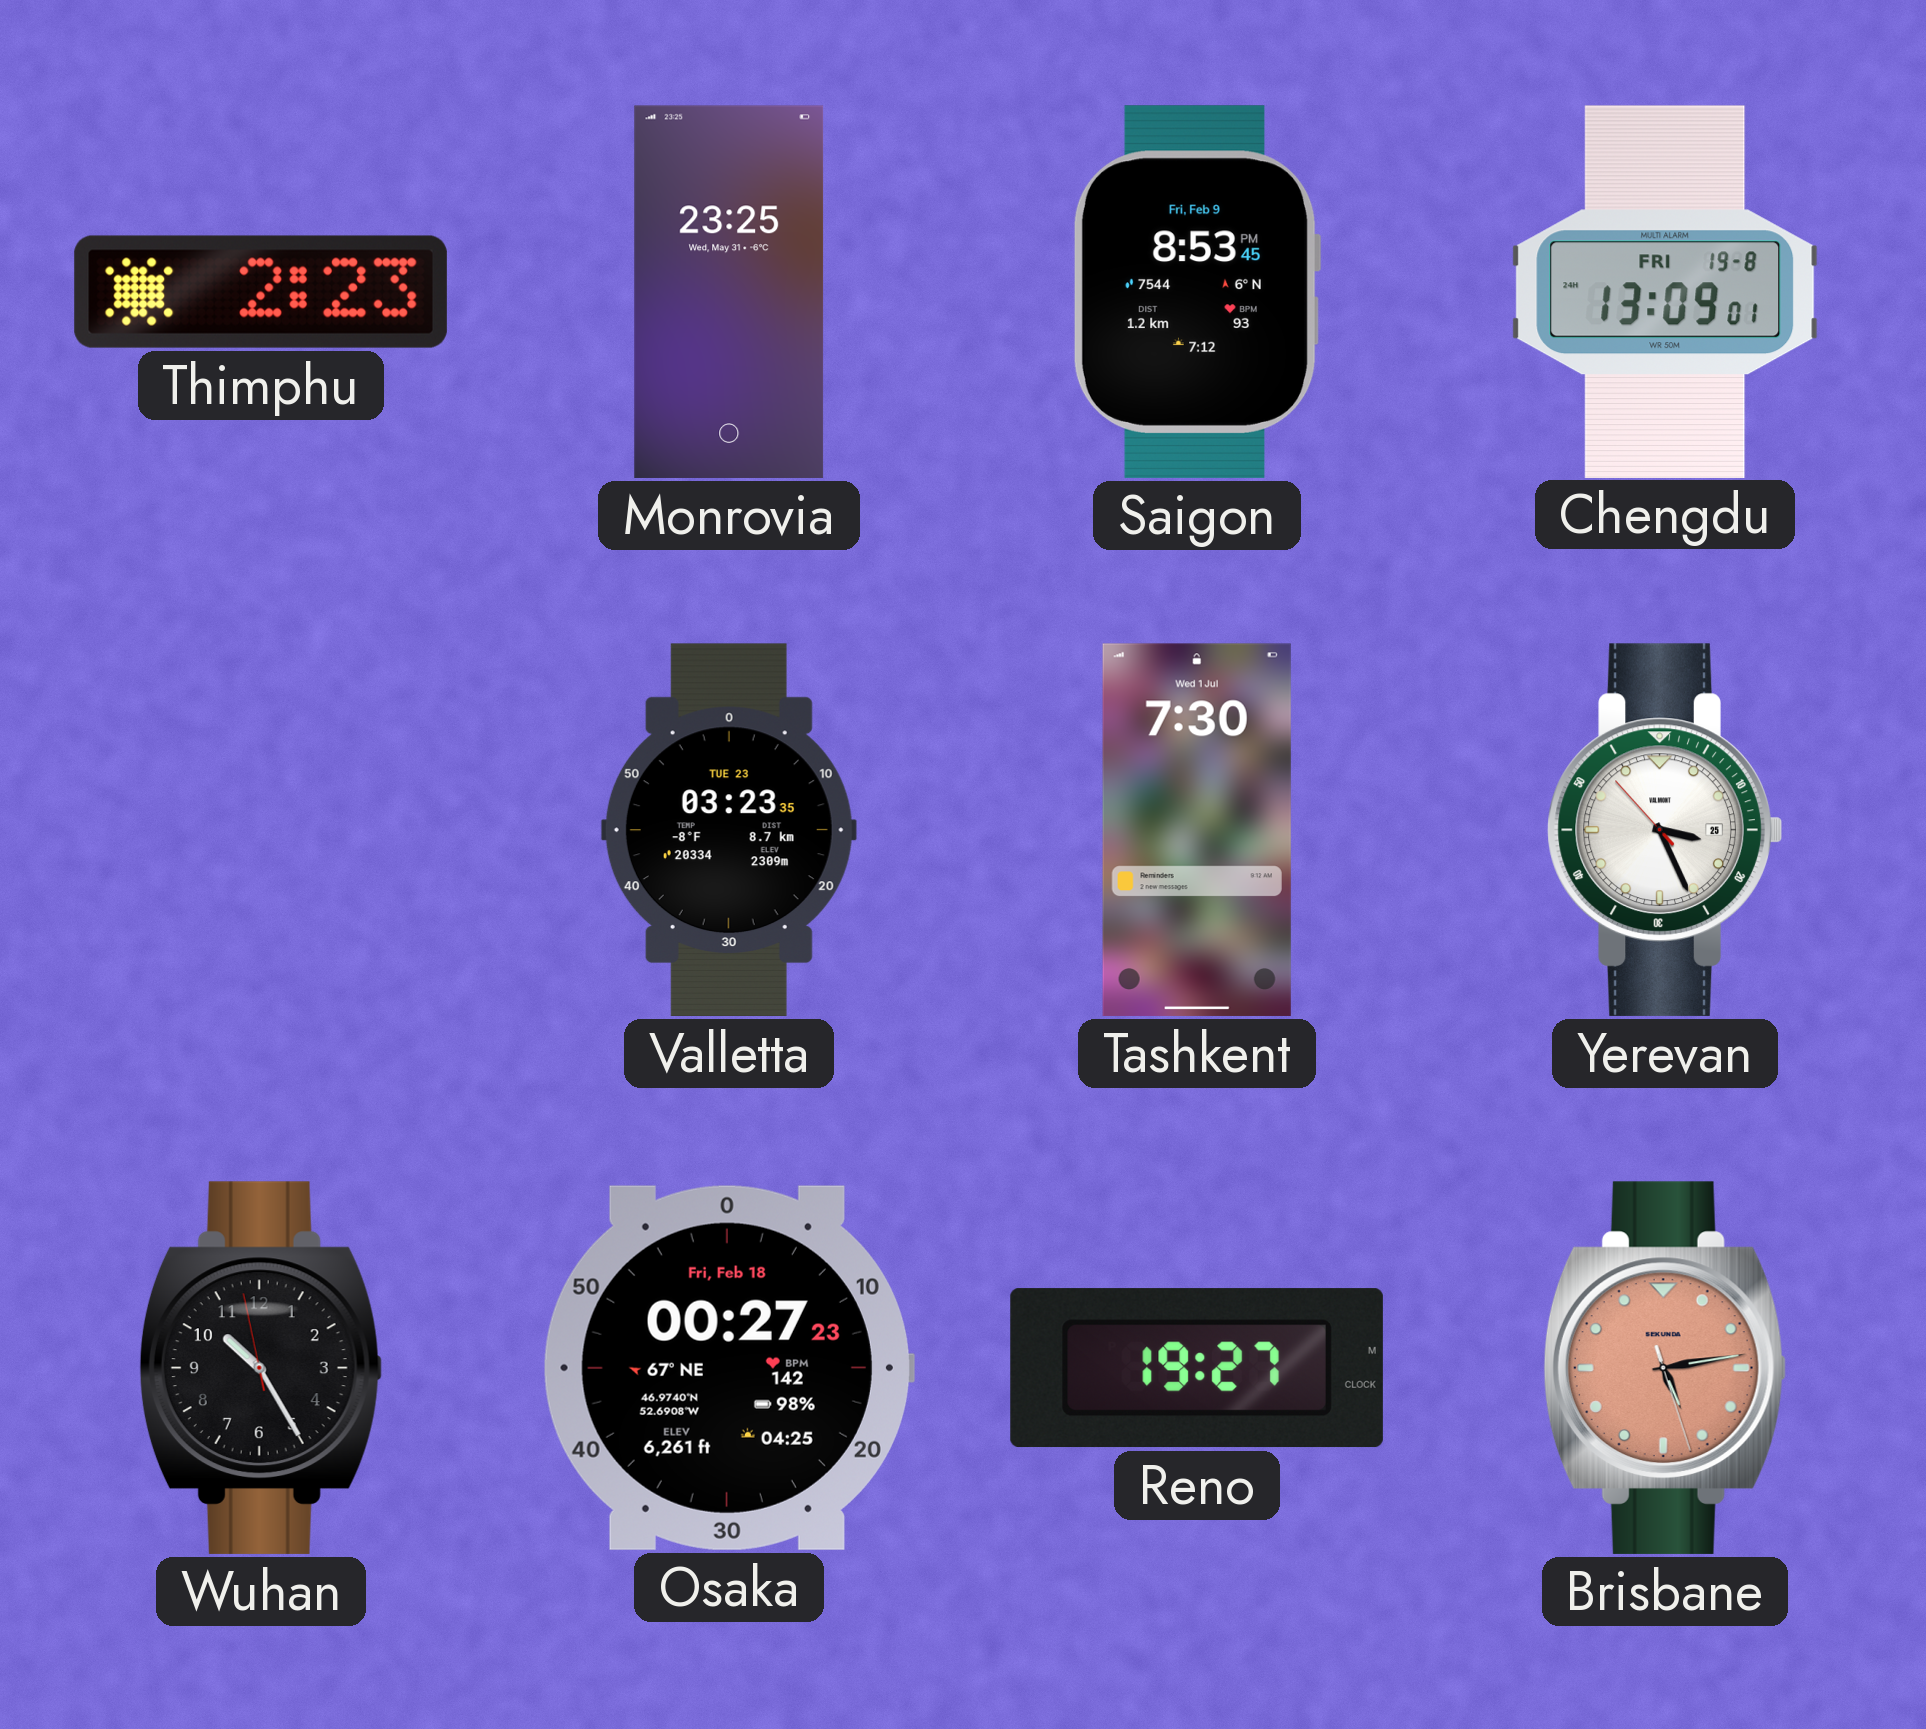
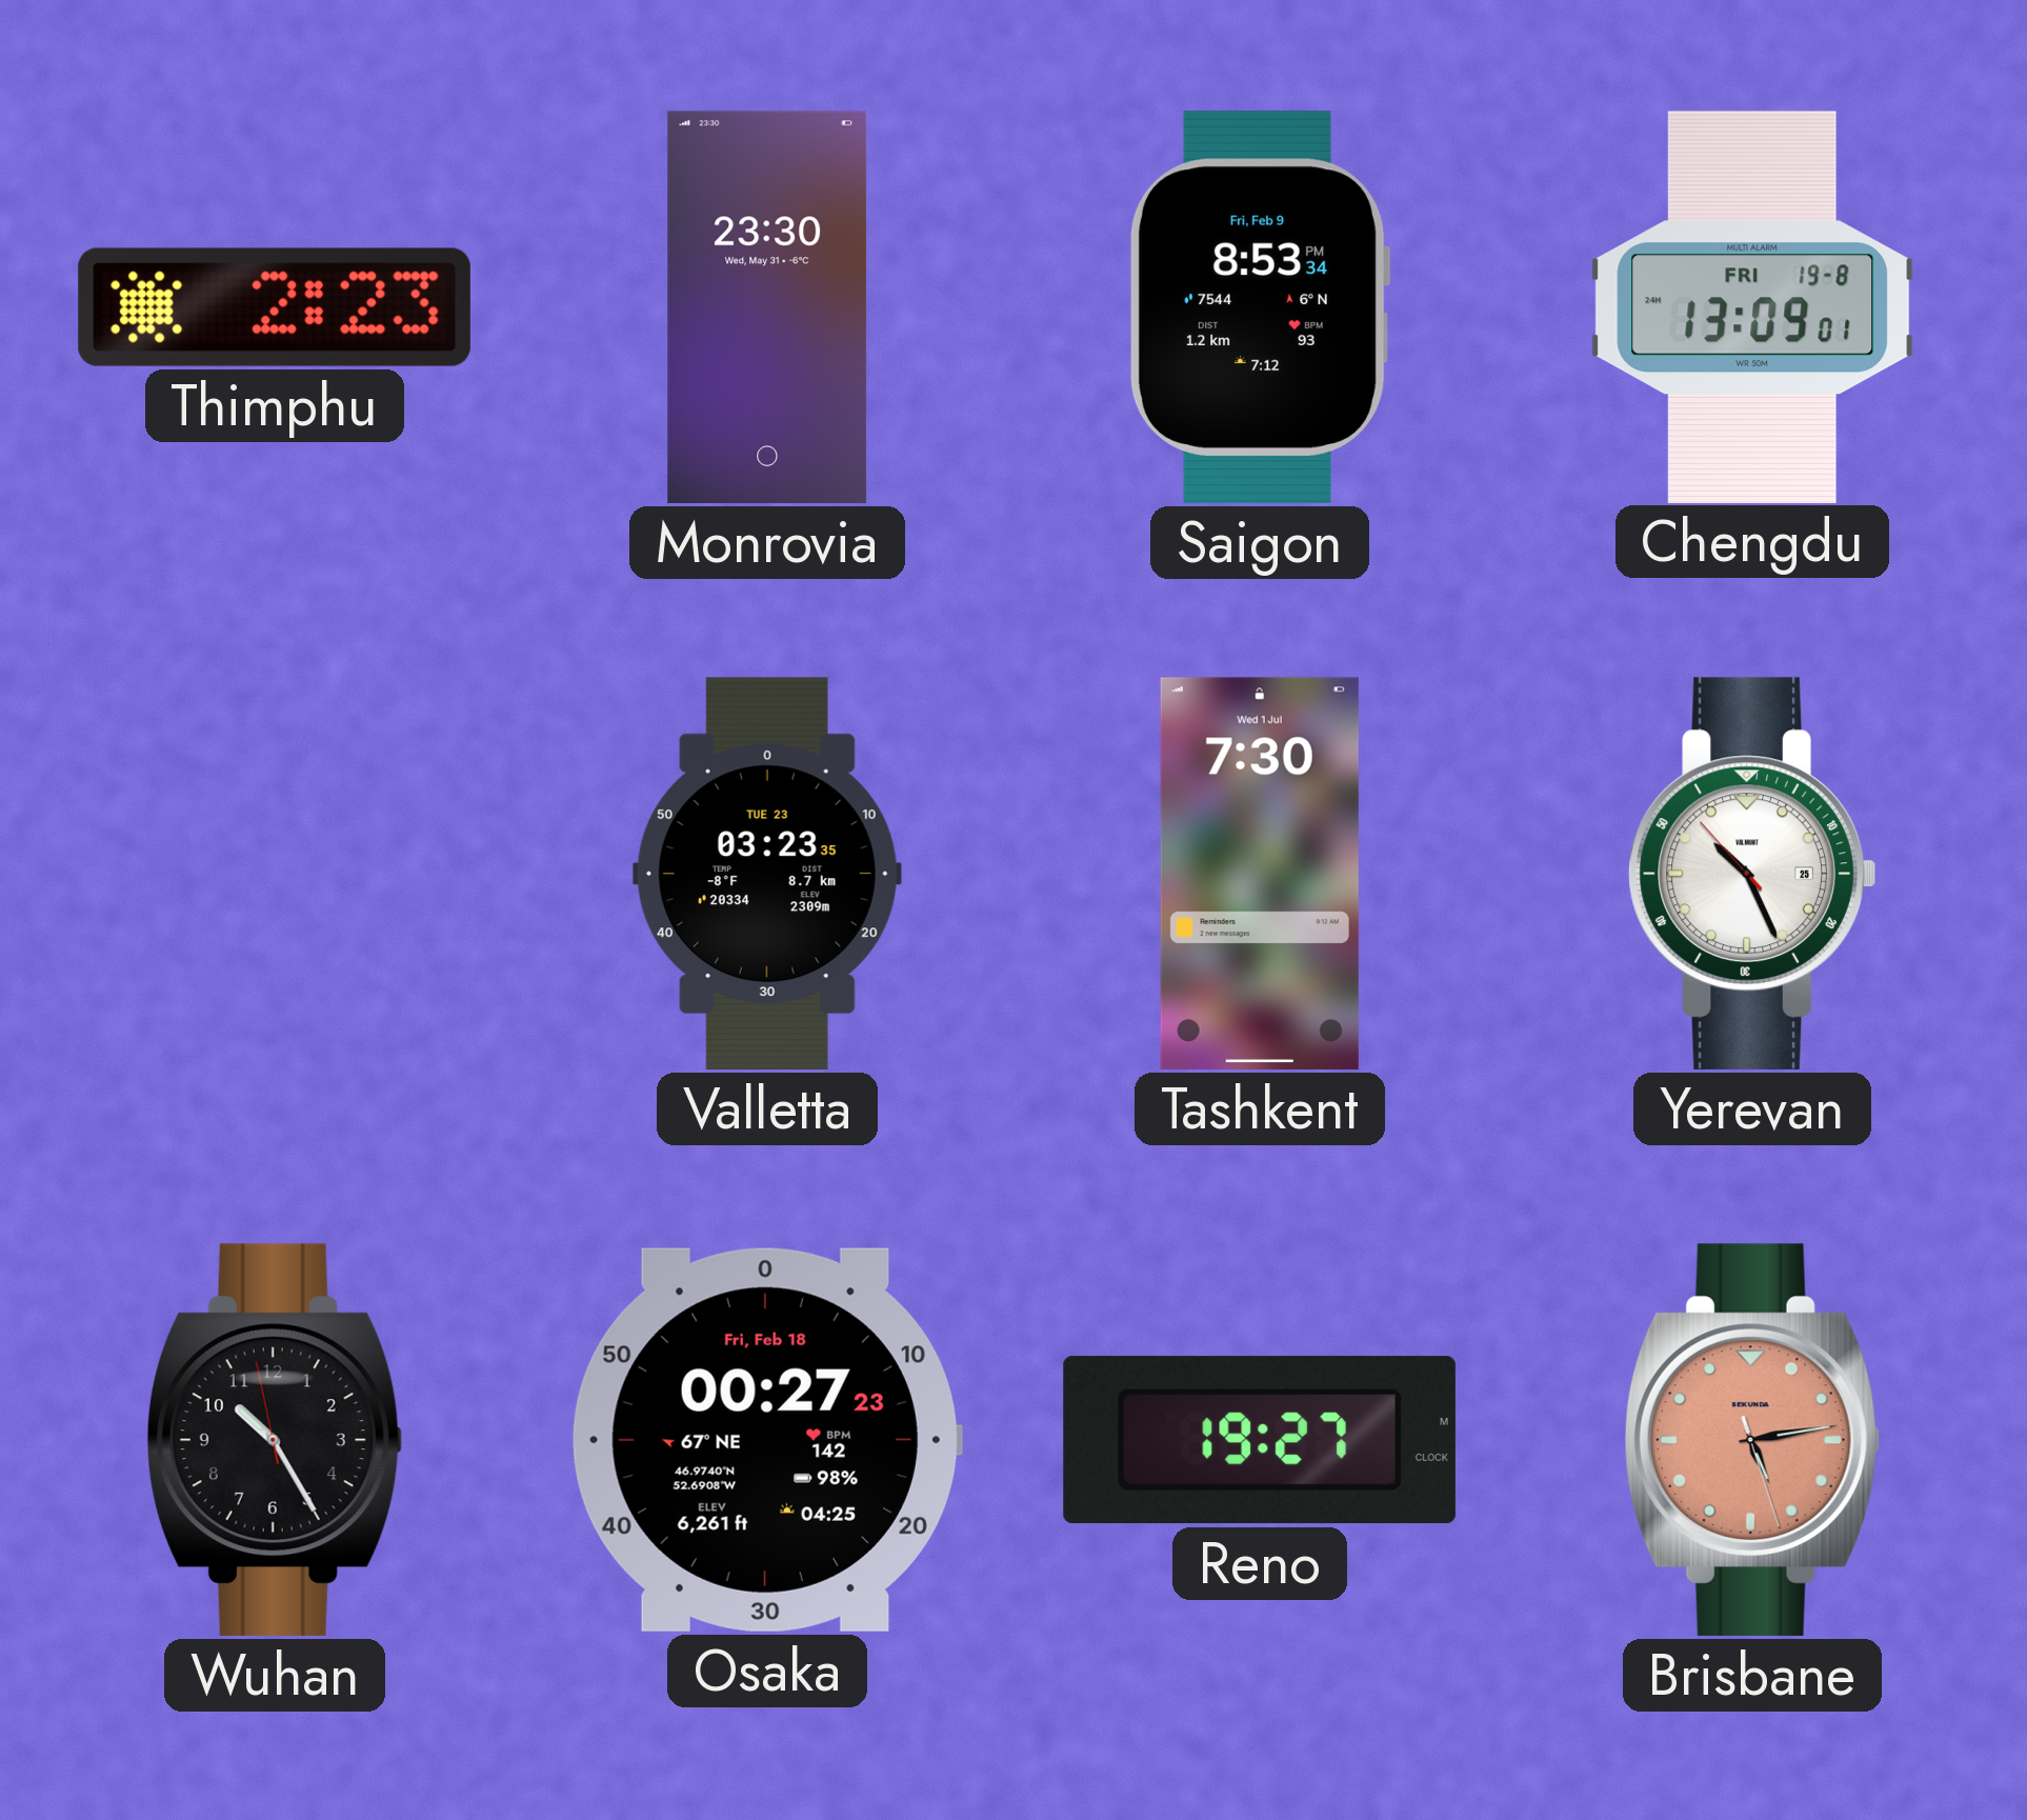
Monrovia: 23:25 -> 23:30 (767, 307)
Saigon: 8:53:45 PM -> 8:53:34 PM (1260, 307)
Yerevan: 3:25 -> 10:25 (1752, 874)
